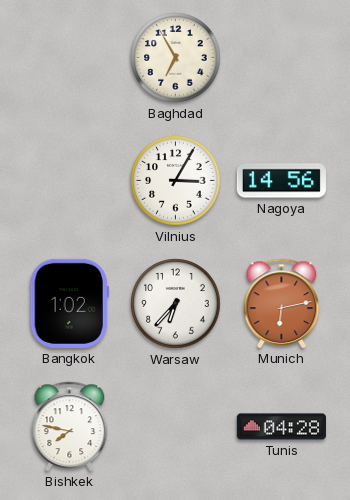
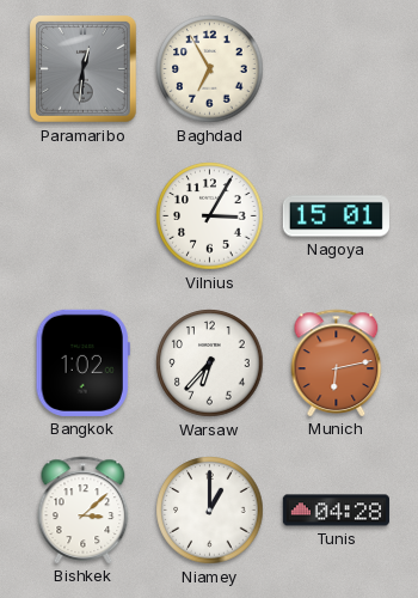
Paramaribo: none -> 12:31 (84, 69)
Nagoya: 14:56 -> 15:01 (336, 216)
Bishkek: 7:47 -> 3:08 (84, 509)
Niamey: none -> 1:00 (210, 511)
